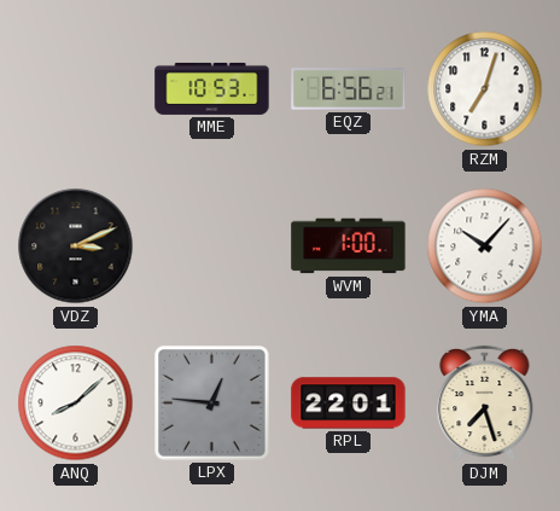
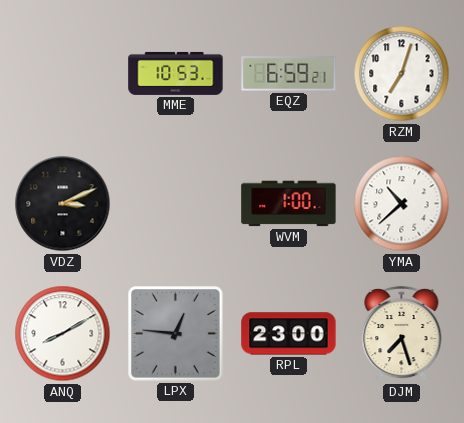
EQZ: 6:56 -> 6:59 (289, 74)
YMA: 10:07 -> 10:38 (402, 204)
ANQ: 8:08 -> 8:10 (63, 334)
RPL: 22:01 -> 23:00 (289, 334)
